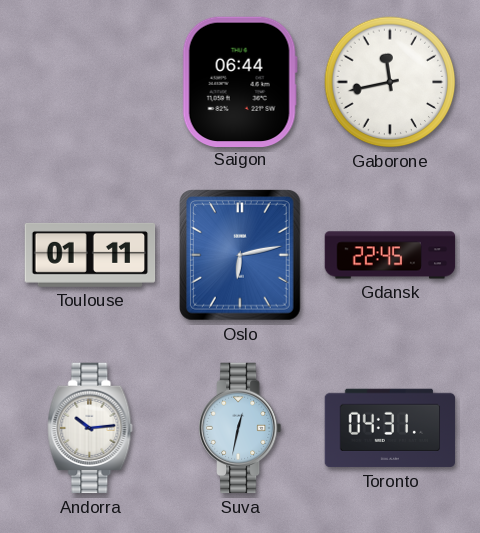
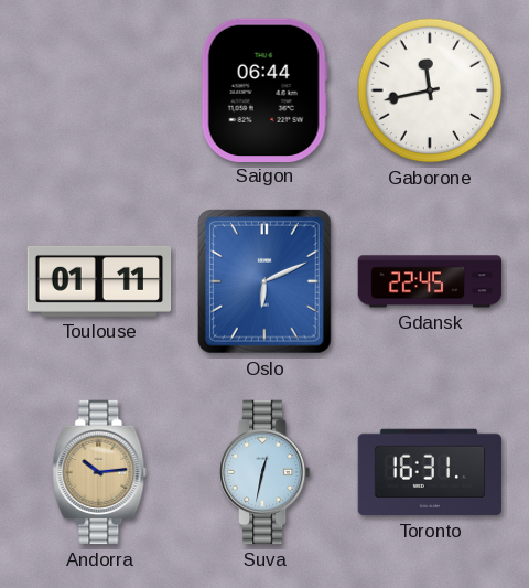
Oslo: 6:13 -> 6:11 (266, 281)
Andorra dial: white -> champagne (99, 472)
Toronto: 04:31 -> 16:31 (430, 472)
